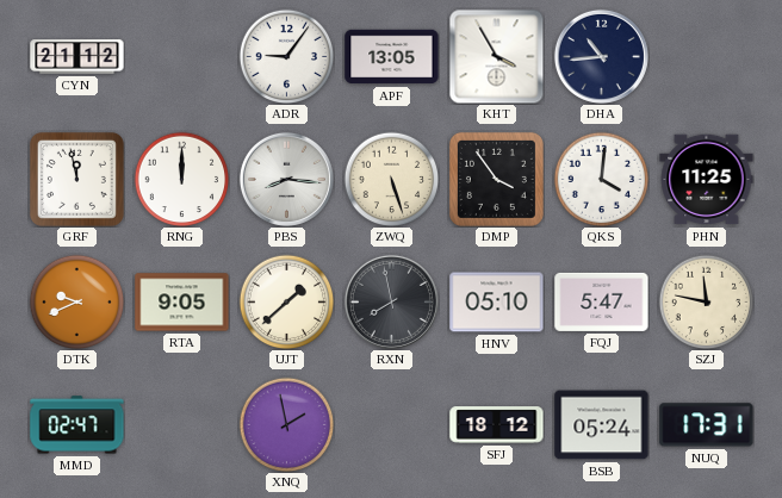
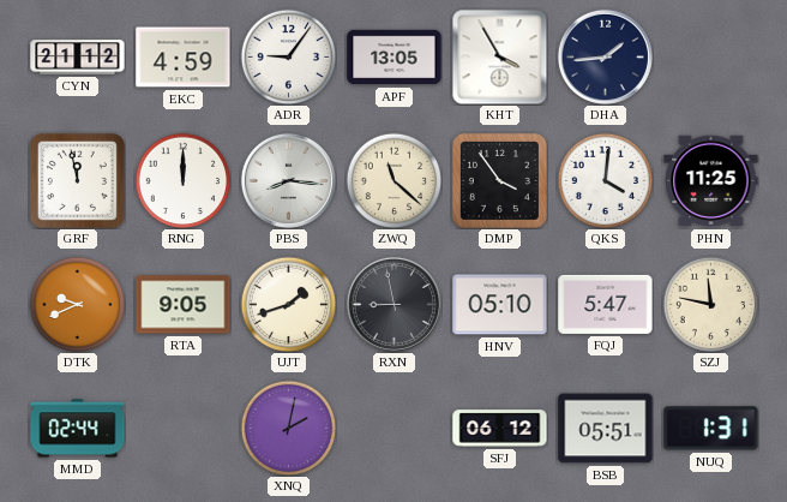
EKC: none -> 4:59 (184, 58)
DHA: 10:44 -> 1:44 (605, 56)
ZWQ: 5:27 -> 11:22 (393, 180)
UJT: 1:38 -> 1:42 (288, 304)
RXN: 7:58 -> 8:58 (393, 304)
MMD: 02:47 -> 02:44 (78, 429)
XNQ: 1:58 -> 2:02 (288, 428)
SFJ: 18:12 -> 06:12 (500, 429)
BSB: 05:24 -> 05:51 (606, 429)
NUQ: 17:31 -> 1:31 (711, 429)
